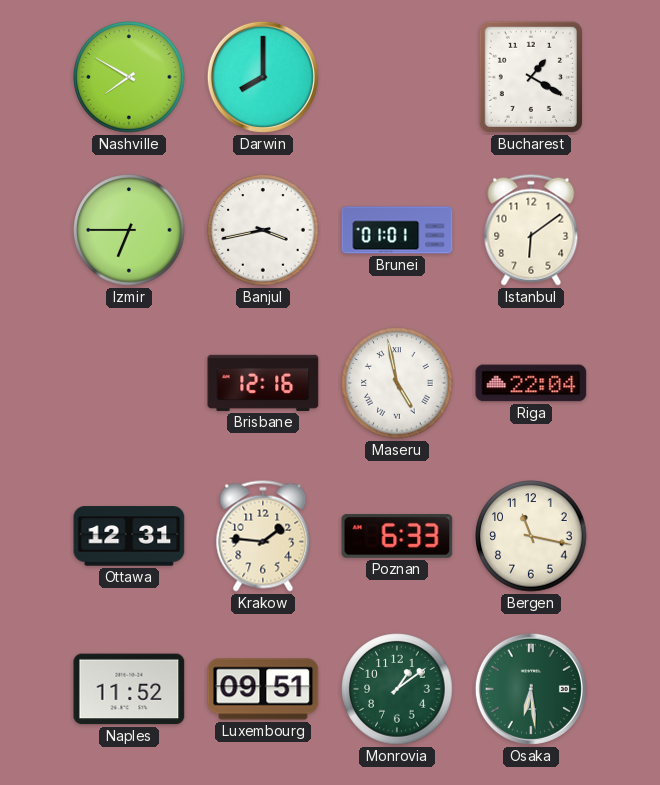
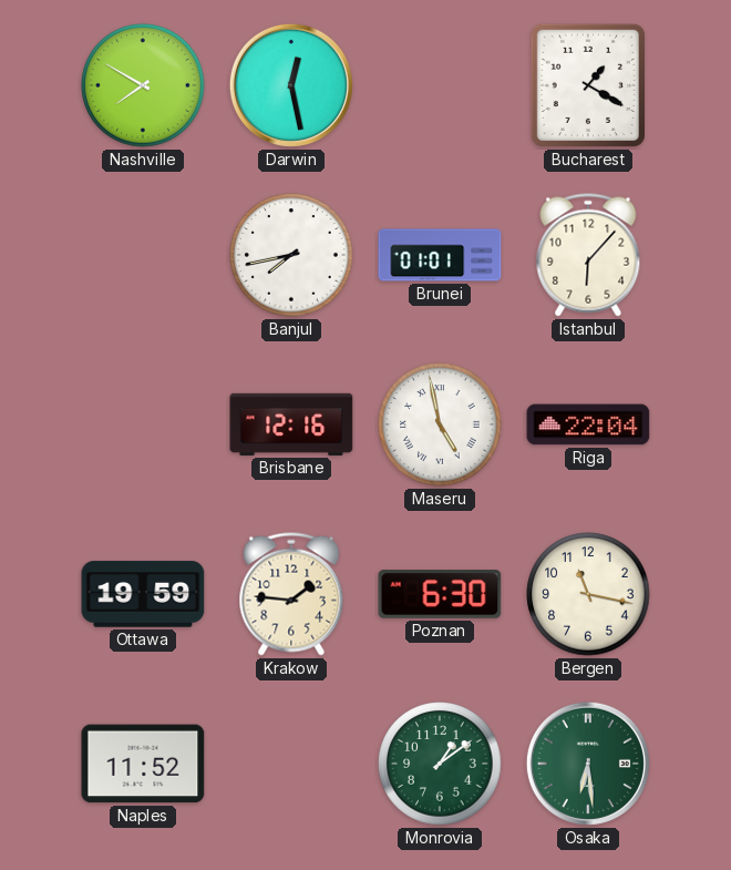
Darwin: 8:00 -> 12:28 (291, 85)
Izmir: 6:45 -> none (129, 230)
Banjul: 3:43 -> 7:43 (291, 255)
Istanbul: 6:09 -> 6:07 (588, 255)
Ottawa: 12:31 -> 19:59 (143, 594)
Poznan: 6:33 -> 6:30 (440, 594)
Luxembourg: 09:51 -> none (263, 689)
